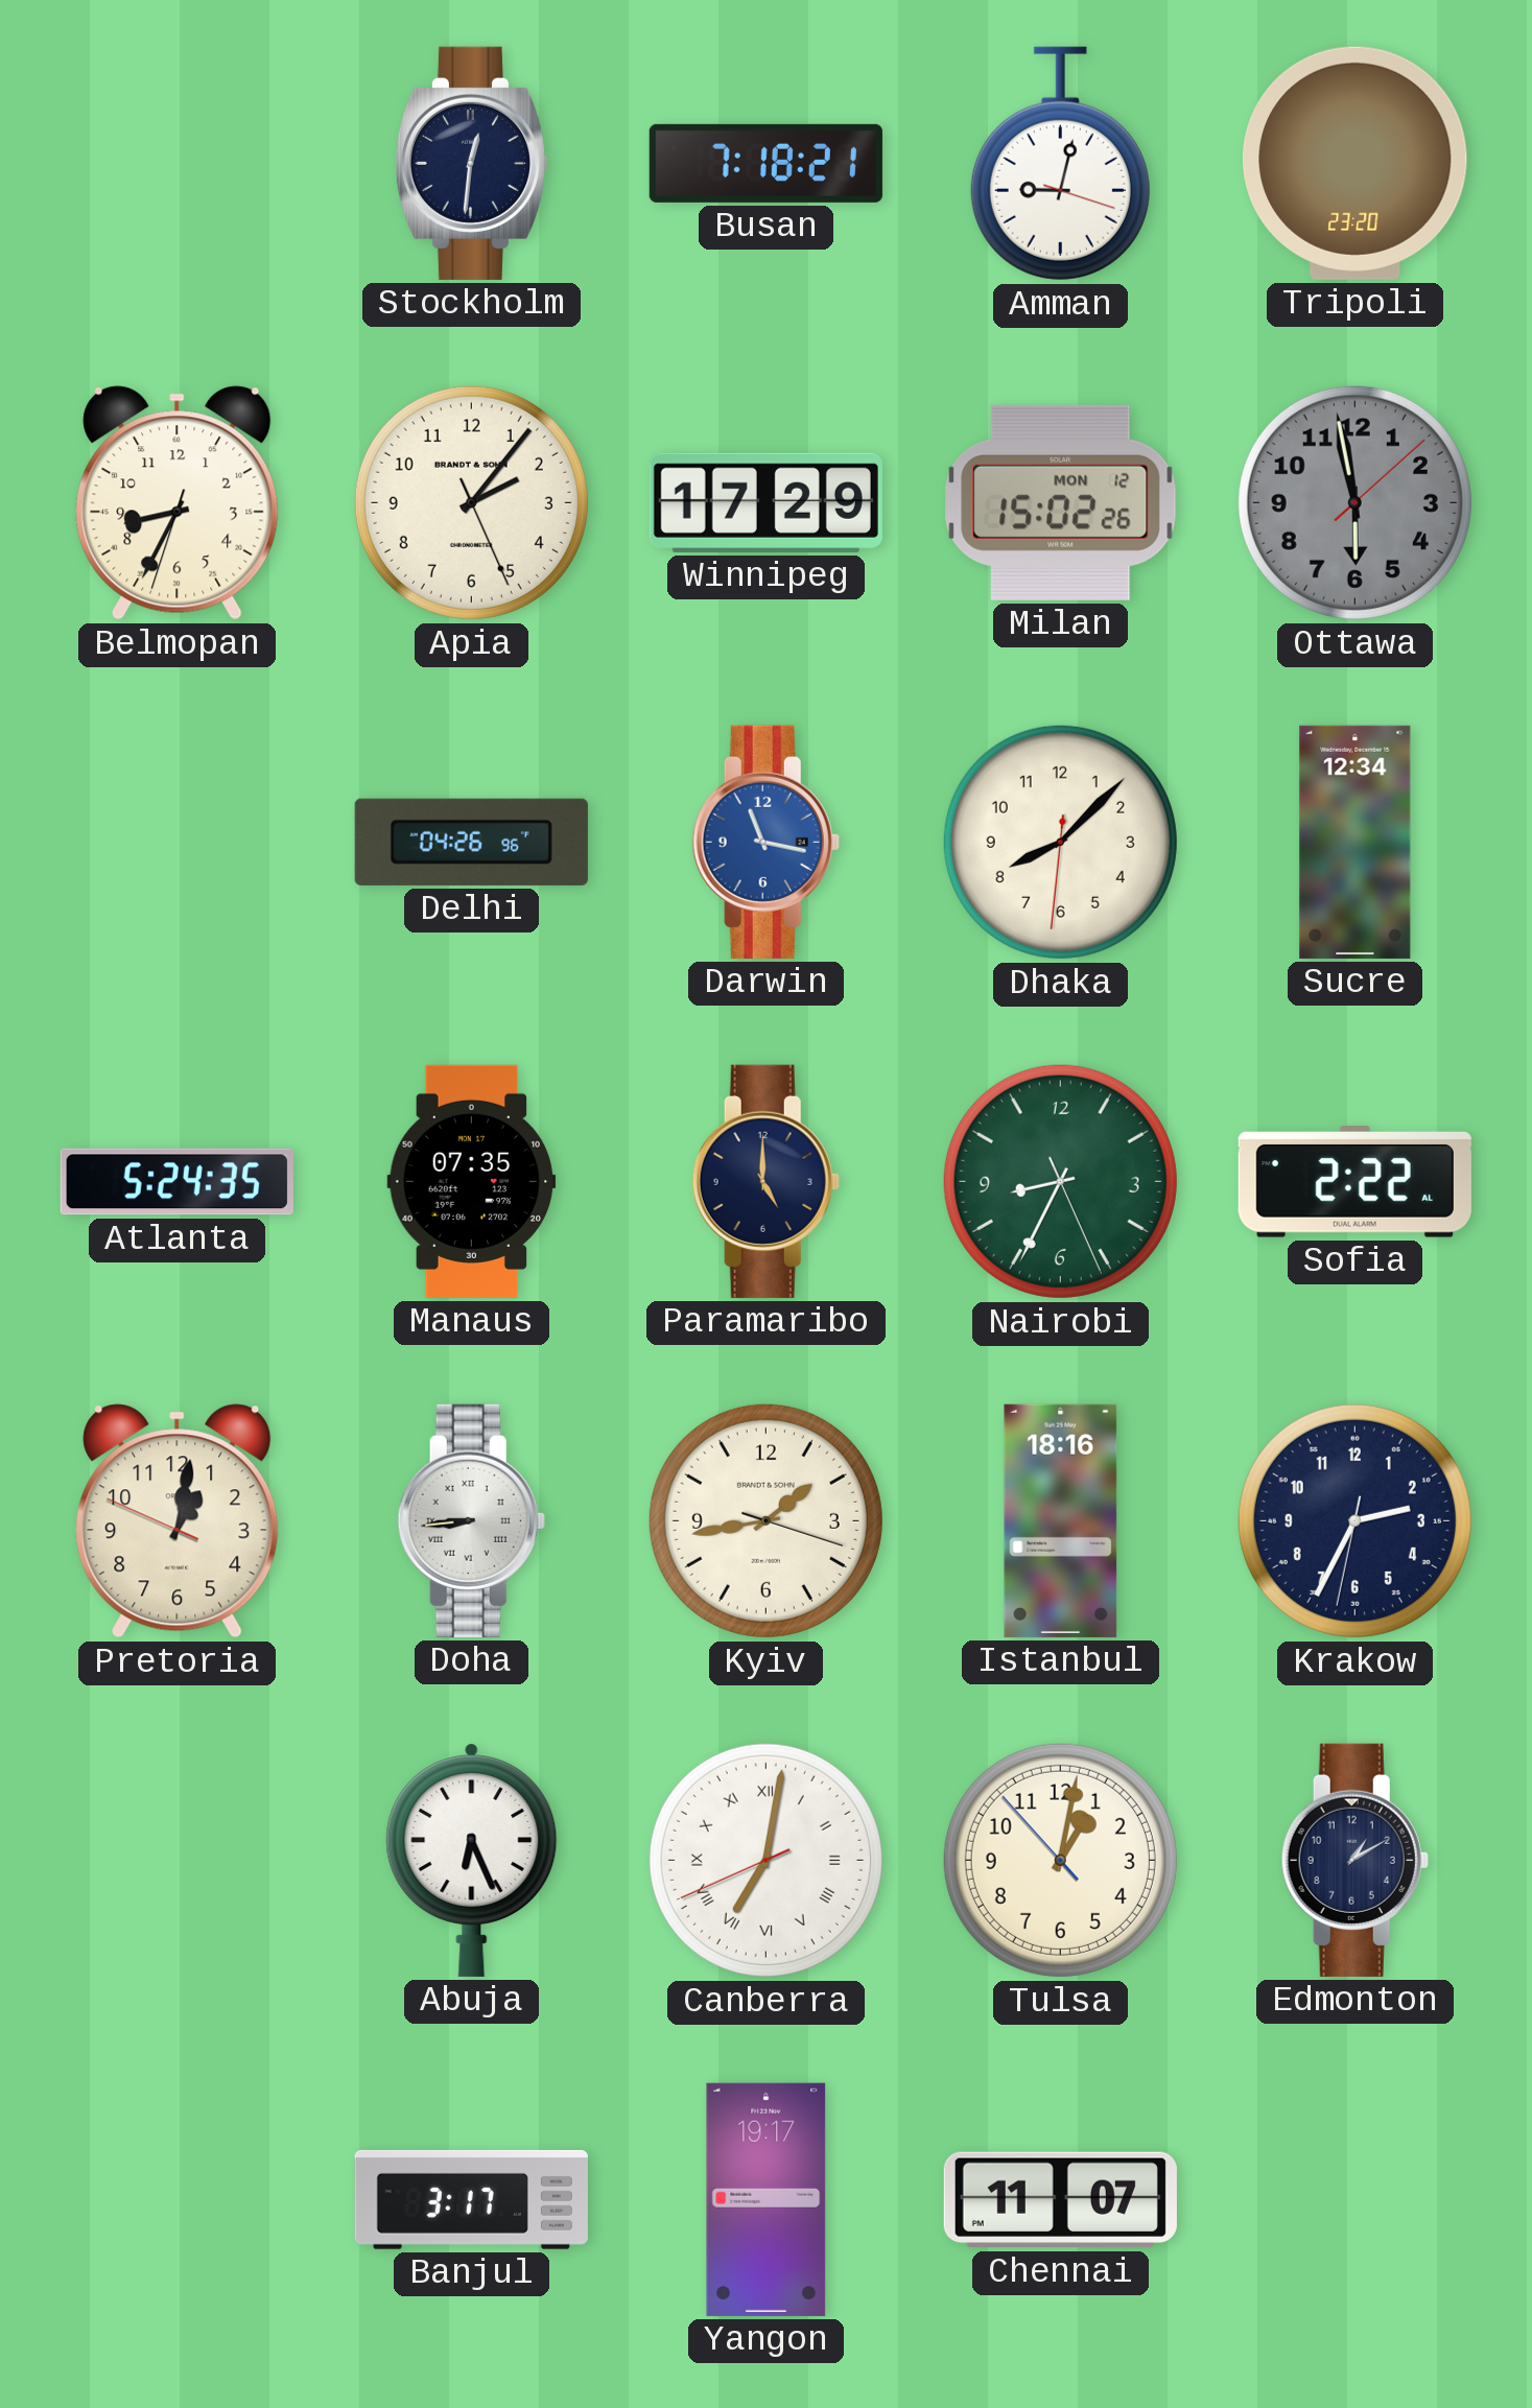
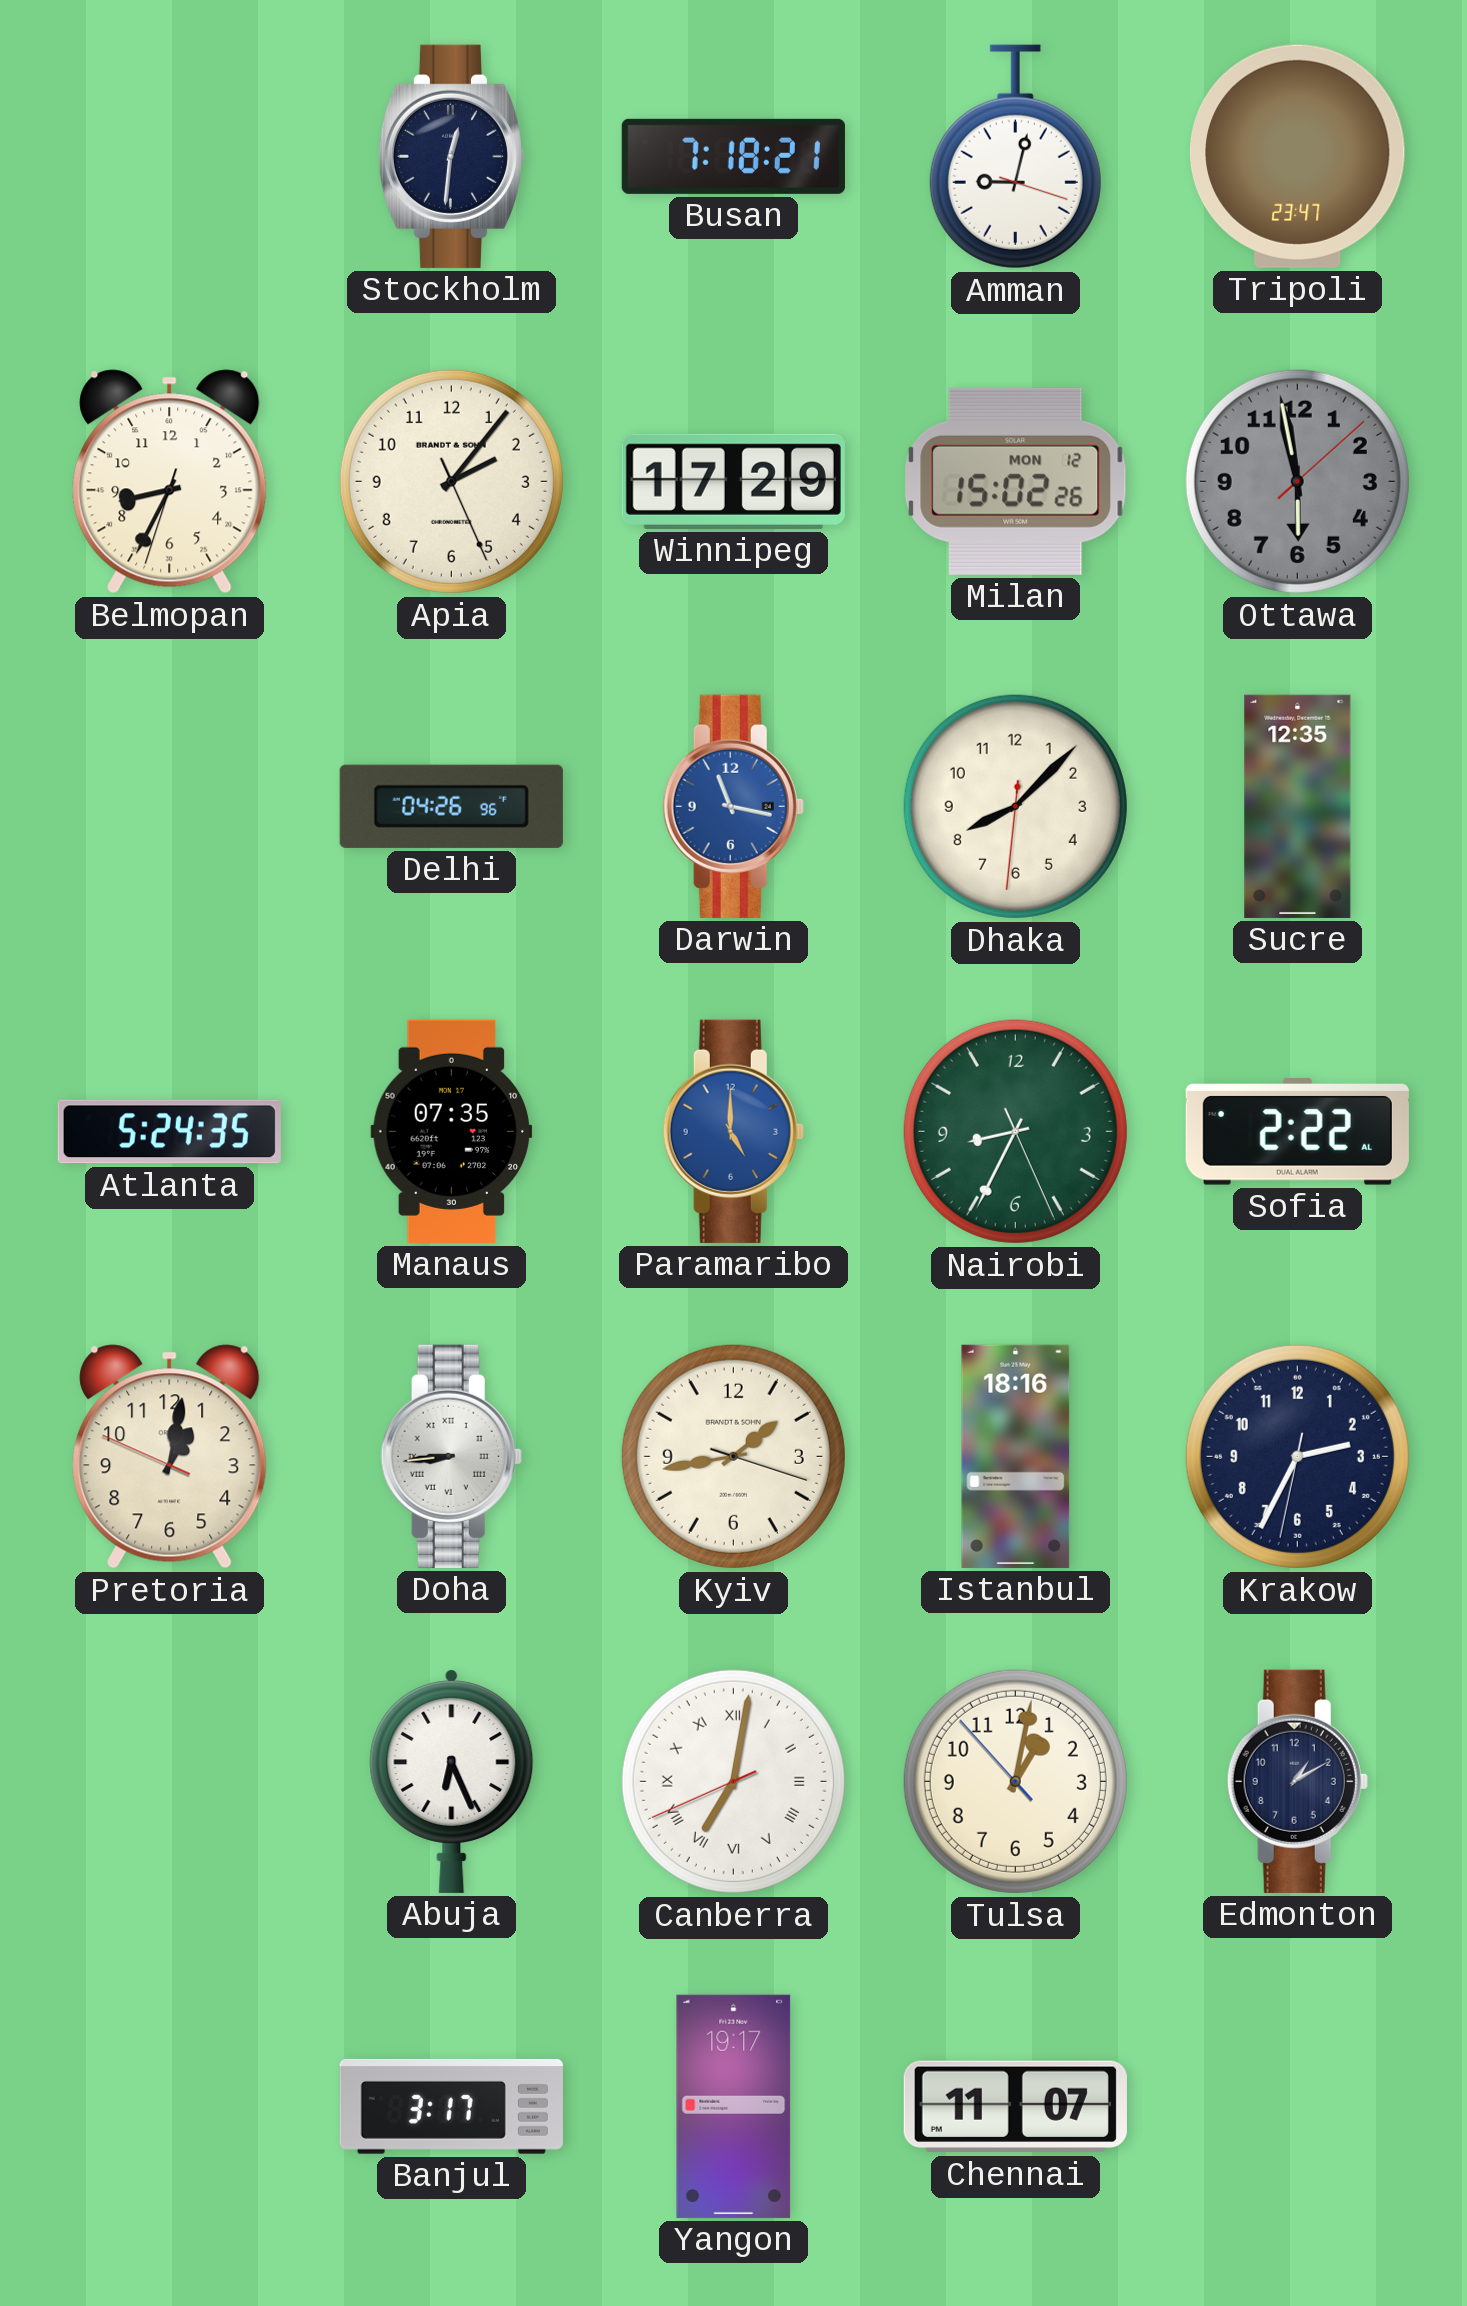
Tripoli: 23:20 -> 23:47 (1297, 156)
Sucre: 12:34 -> 12:35 (1298, 806)
Paramaribo dial: navy -> blue (733, 1131)
